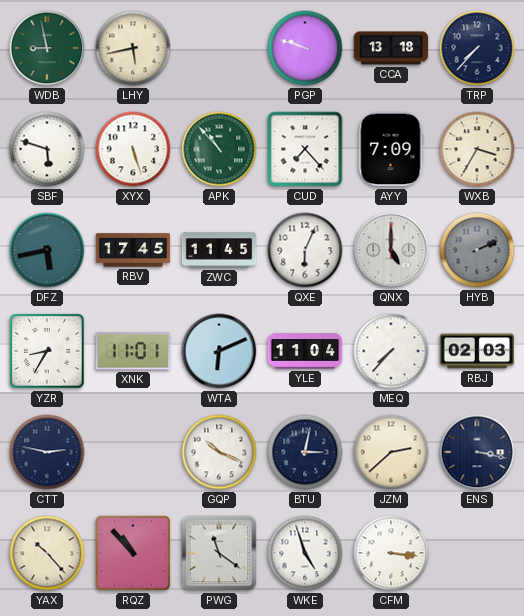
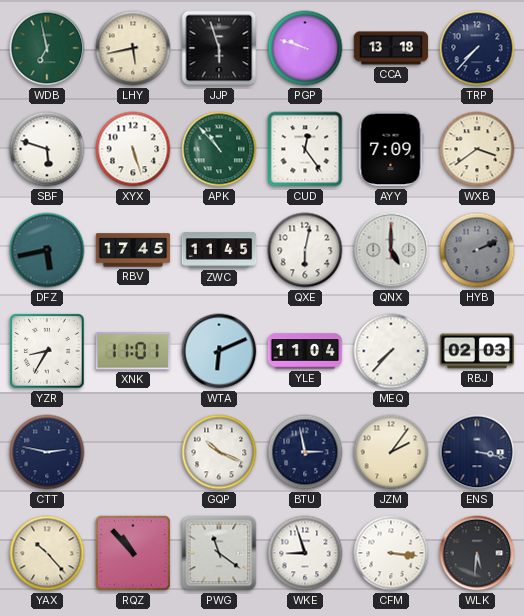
WDB: 8:58 -> 6:58 (47, 48)
JJP: none -> 5:57 (219, 48)
CUD: 7:23 -> 12:24 (305, 149)
WXB: 3:35 -> 3:39 (477, 149)
QXE: 6:04 -> 6:02 (305, 250)
BTU: 3:02 -> 2:58 (305, 452)
JZM: 2:38 -> 2:06 (391, 452)
WKE: 4:57 -> 8:57 (305, 553)
WLK: none -> 5:31 (477, 553)
